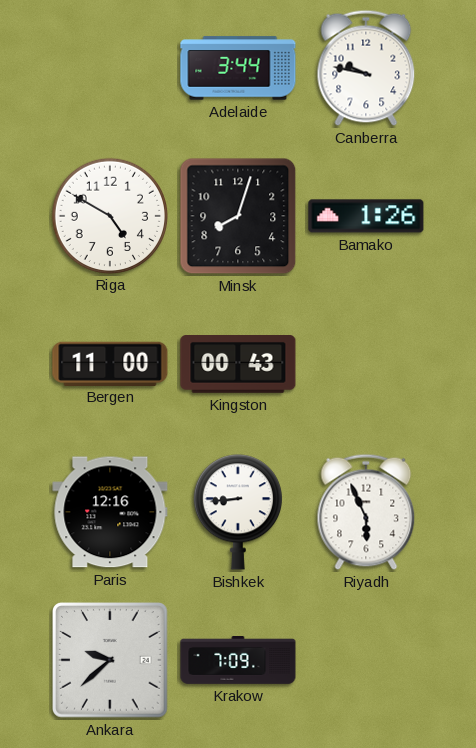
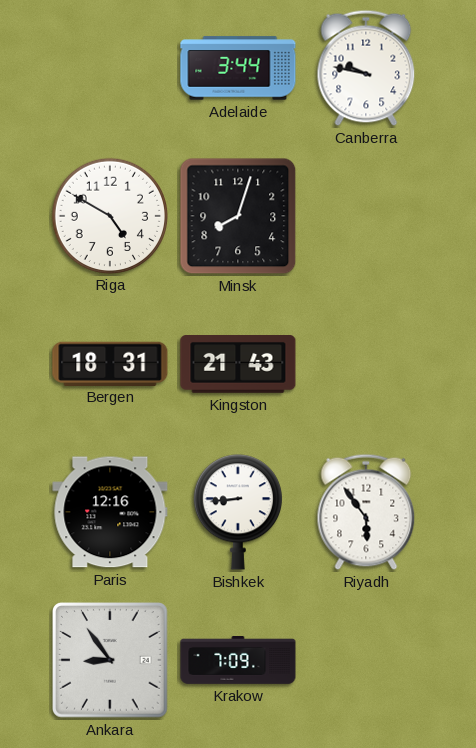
Bamako: 1:26 -> none (366, 216)
Bergen: 11:00 -> 18:31 (110, 363)
Kingston: 00:43 -> 21:43 (238, 365)
Riyadh: 5:56 -> 5:54 (366, 512)
Ankara: 9:38 -> 8:54 (111, 661)
